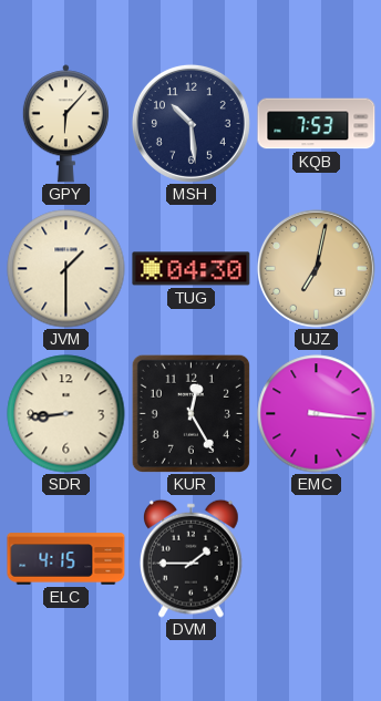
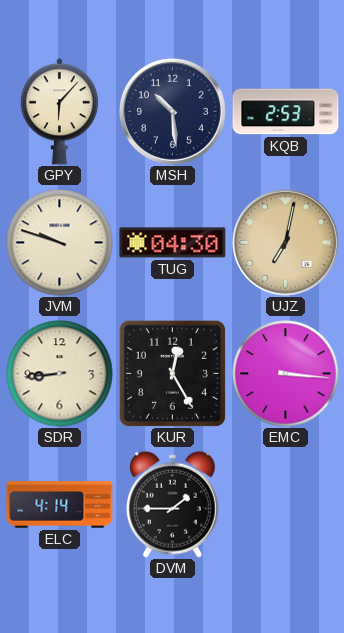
KQB: 7:53 -> 2:53 (286, 112)
JVM: 1:30 -> 9:48 (60, 243)
ELC: 4:15 -> 4:14 (60, 505)
